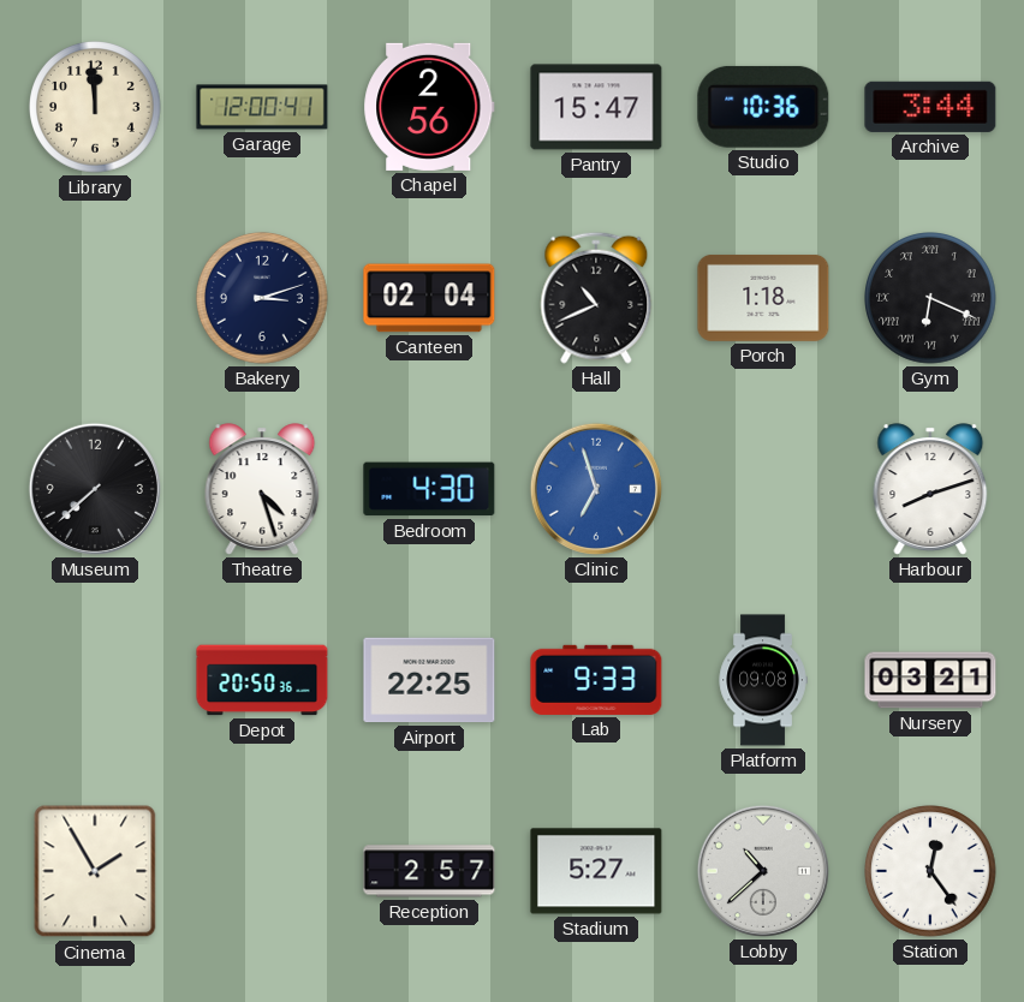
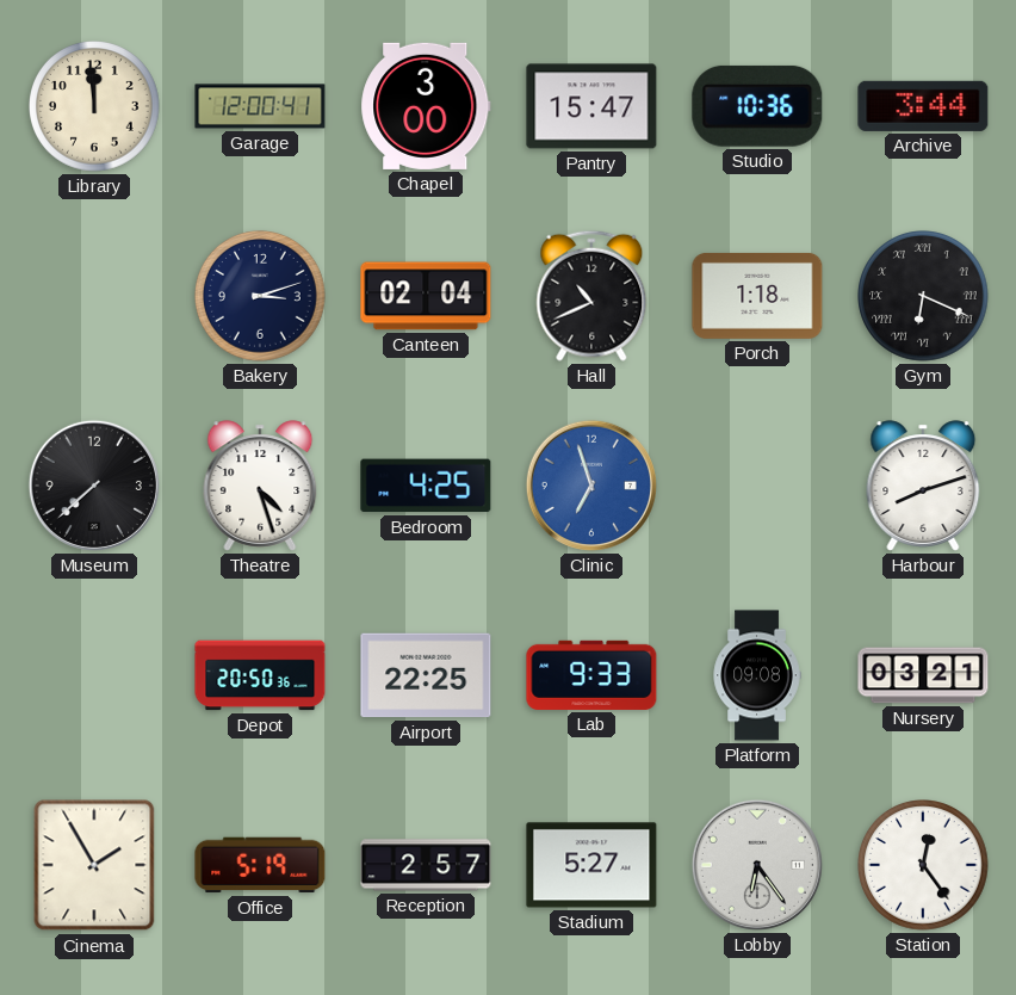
Chapel: 2:56 -> 3:00 (426, 106)
Bedroom: 4:30 -> 4:25 (426, 486)
Office: none -> 5:19 (260, 865)
Lobby: 10:38 -> 6:24 (757, 865)
